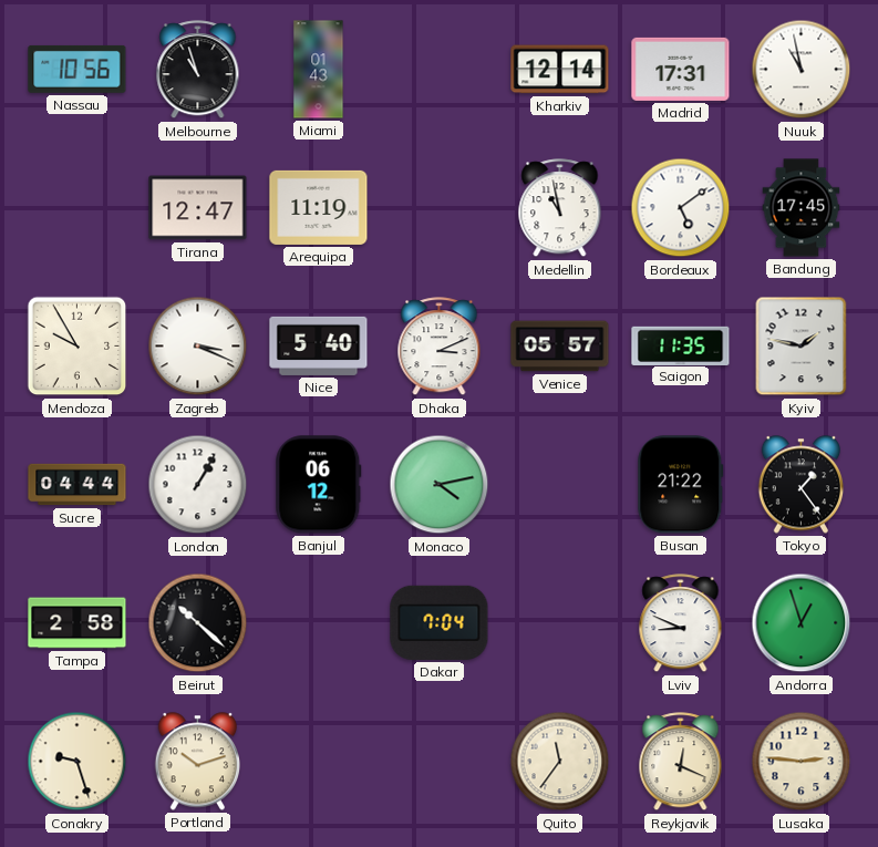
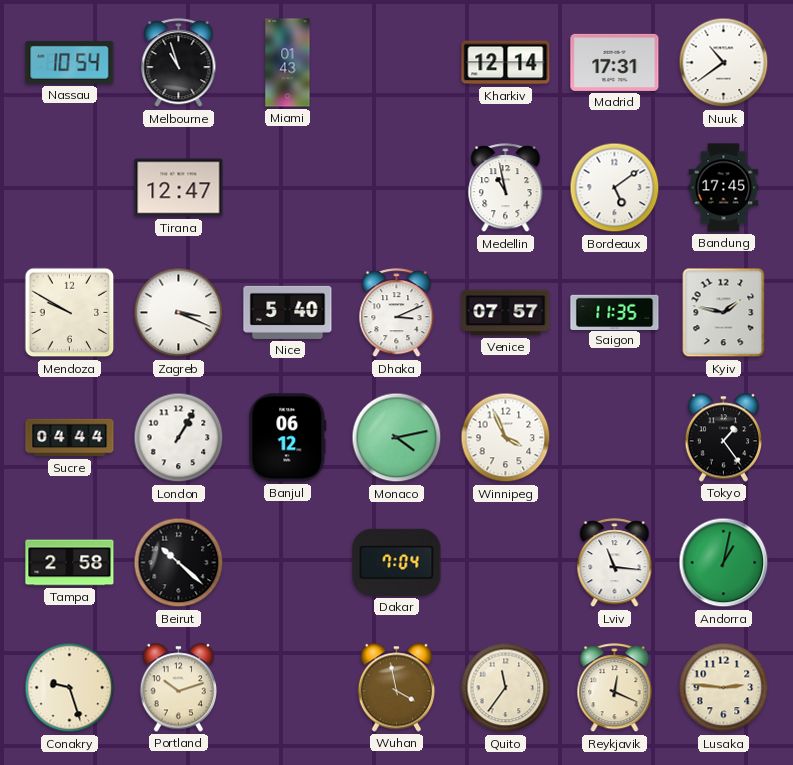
Nassau: 10:56 -> 10:54 (70, 62)
Nuuk: 10:58 -> 10:39 (724, 63)
Arequipa: 11:19 -> none (319, 207)
Mendoza: 9:55 -> 9:50 (70, 313)
Venice: 05:57 -> 07:57 (506, 313)
Winnipeg: none -> 3:56 (506, 438)
Busan: 21:22 -> none (681, 485)
Lviv: 8:49 -> 11:16 (615, 563)
Andorra: 12:57 -> 1:02 (724, 563)
Wuhan: none -> 3:58 (397, 688)
